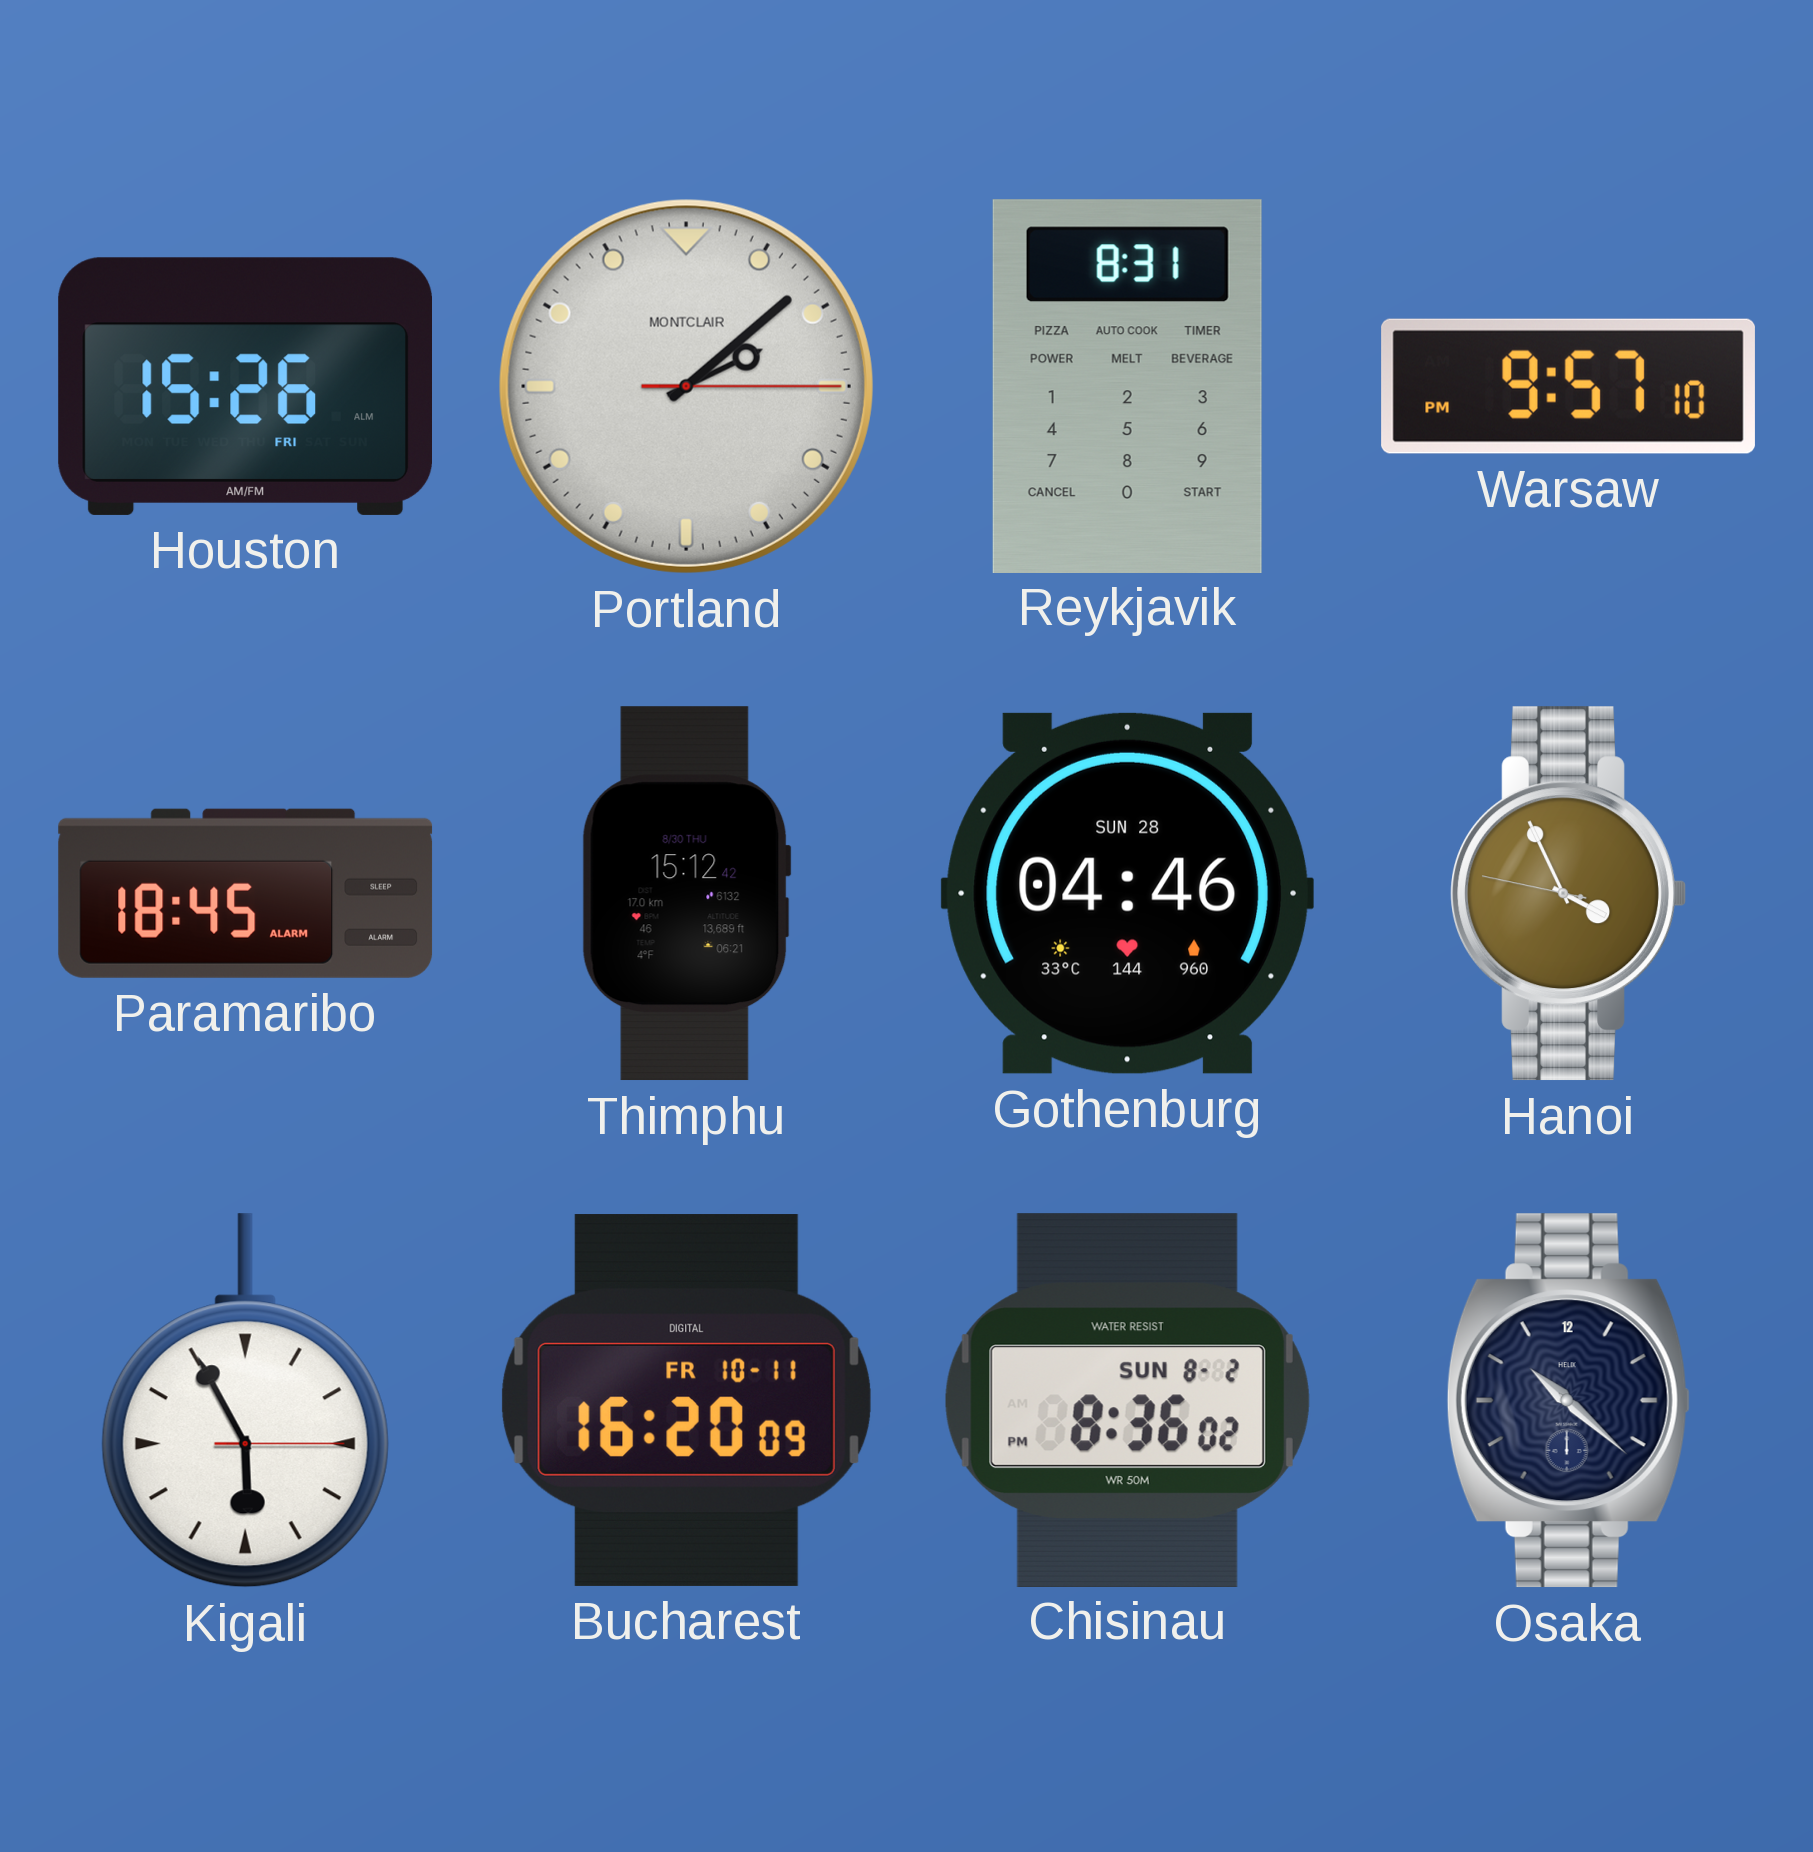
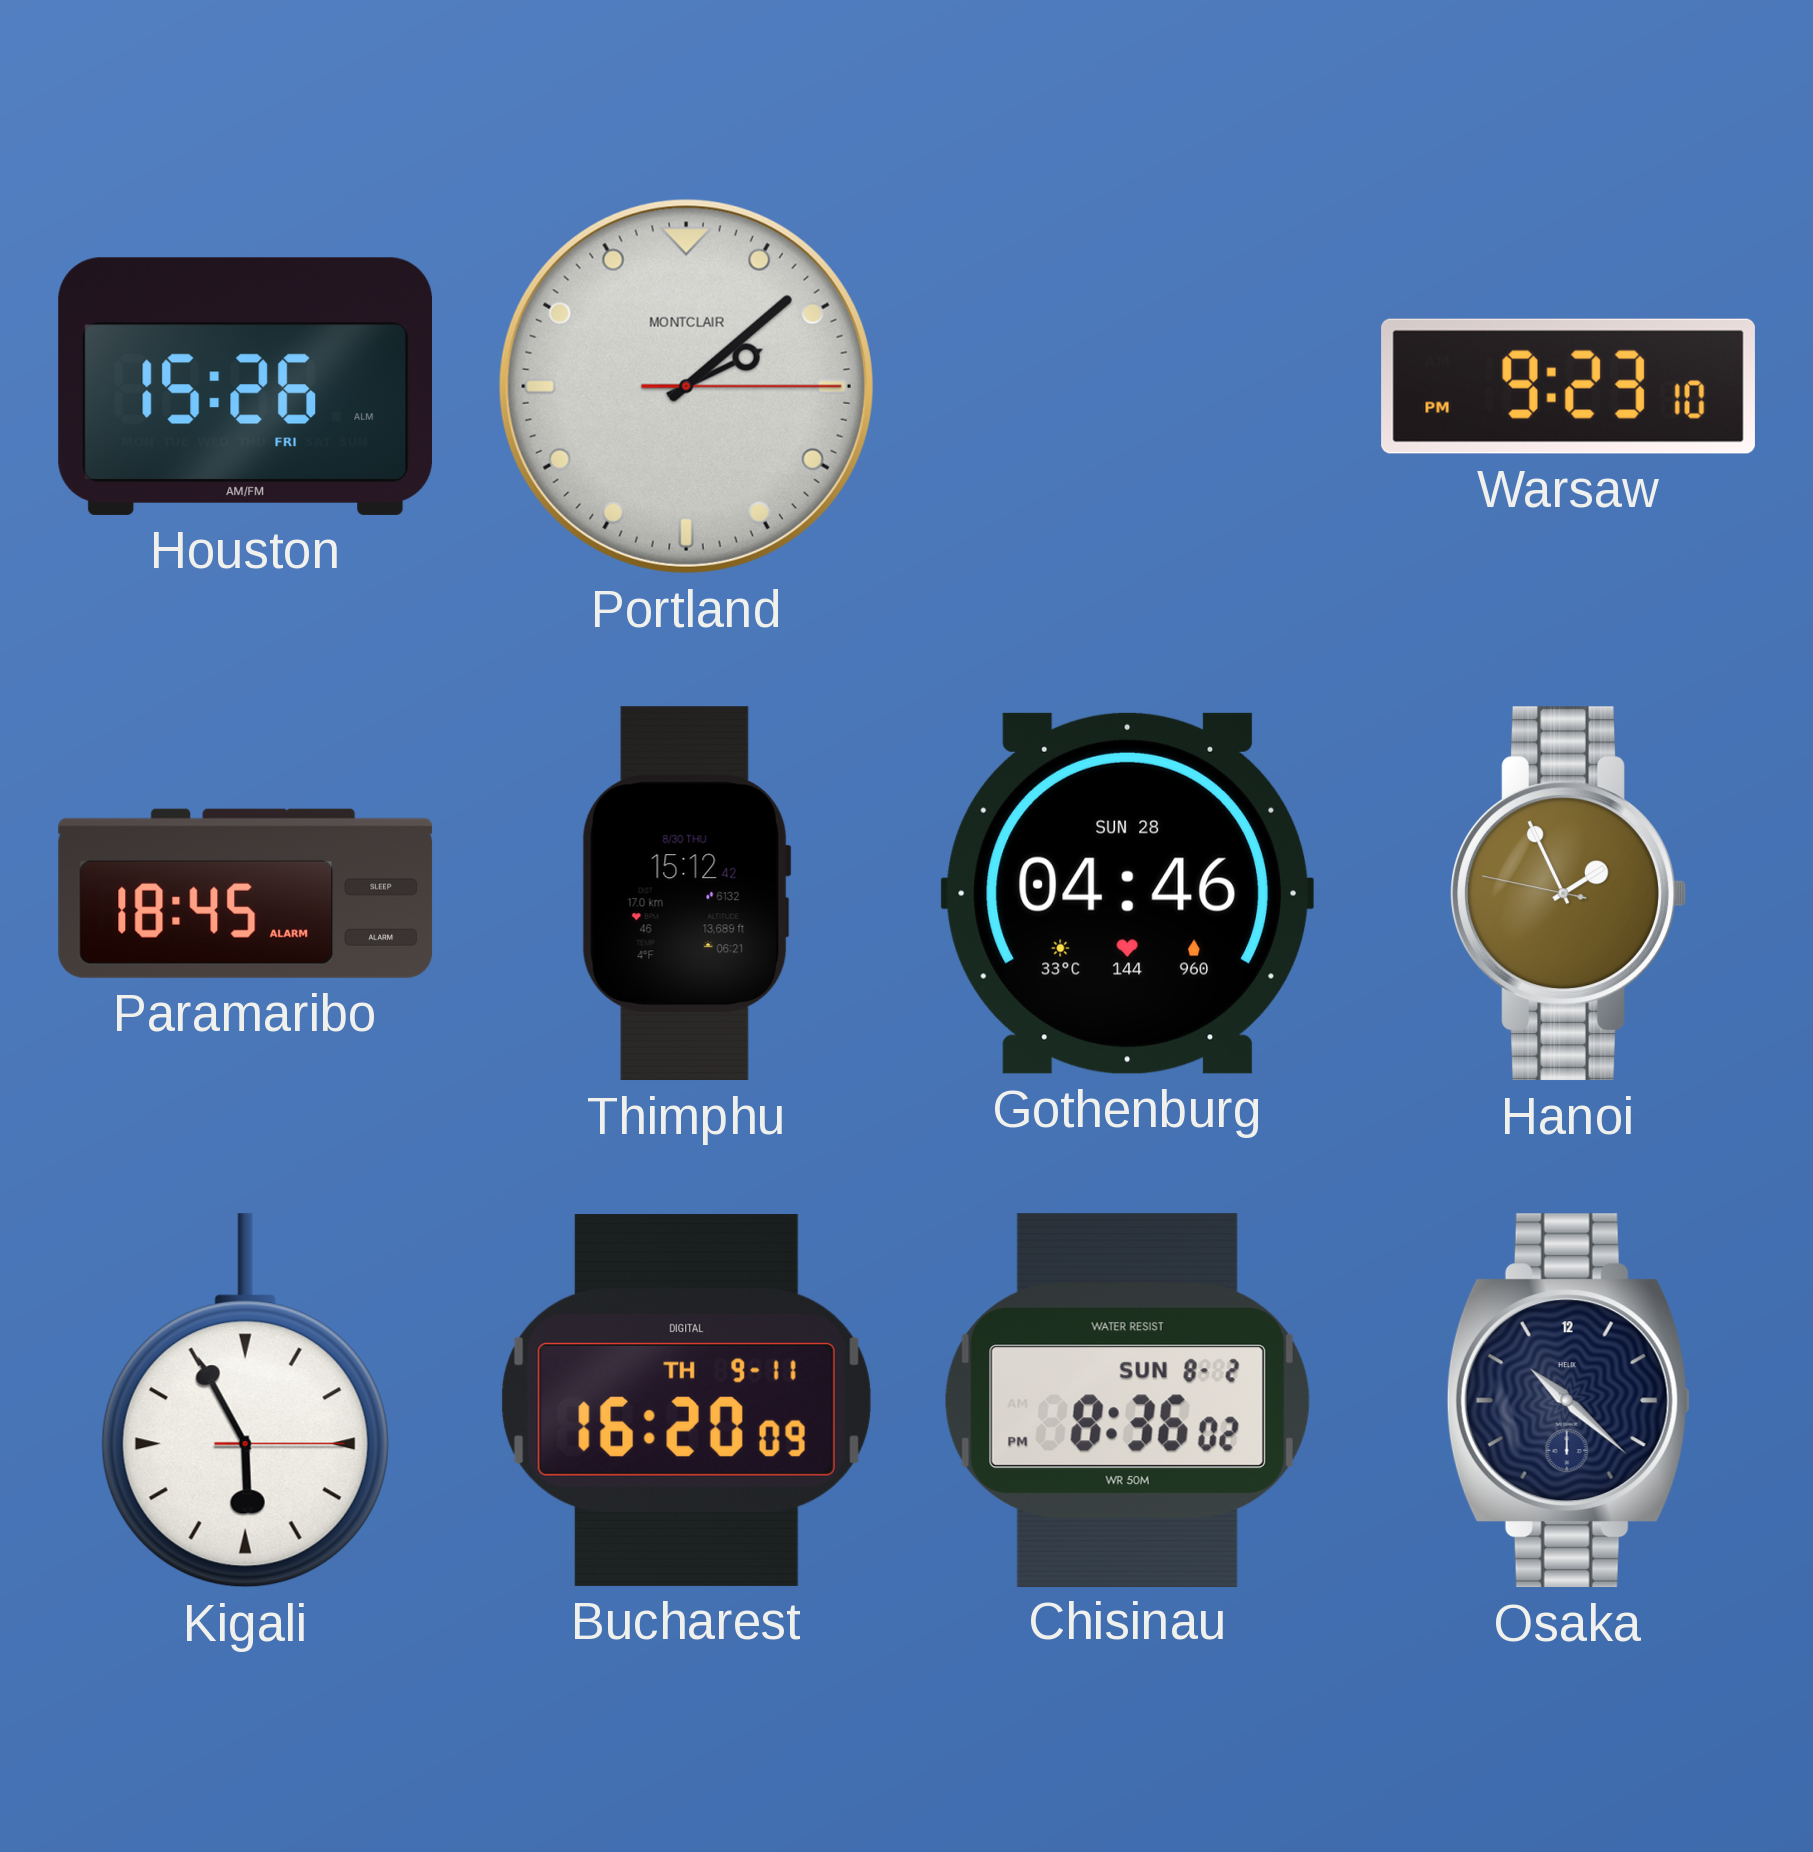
Reykjavik: 8:31 -> none (1127, 386)
Warsaw: 9:57 -> 9:23 (1568, 386)
Hanoi: 3:55 -> 1:55 (1568, 894)
Bucharest date: FR 10-11 -> TH 9-11 (687, 1400)
